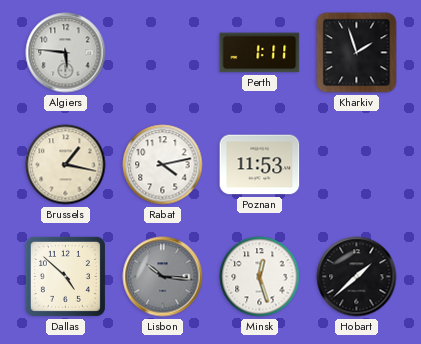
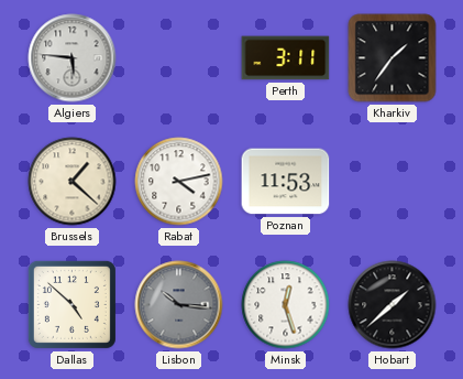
Perth: 1:11 -> 3:11 (286, 58)
Kharkiv: 1:57 -> 1:36 (393, 58)
Brussels: 1:17 -> 1:22 (73, 182)
